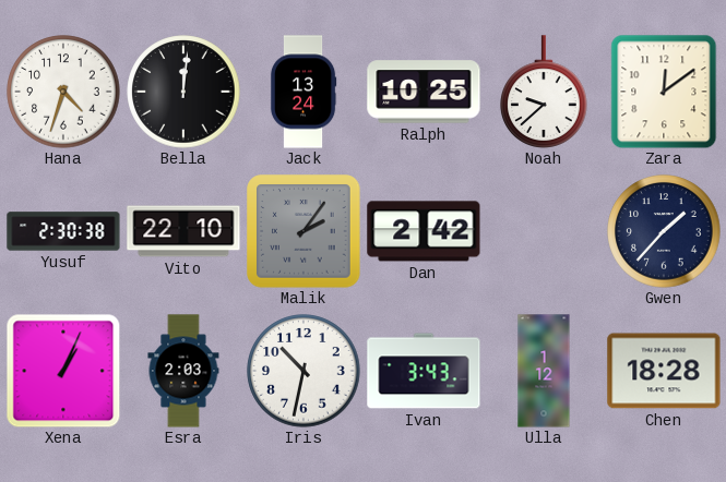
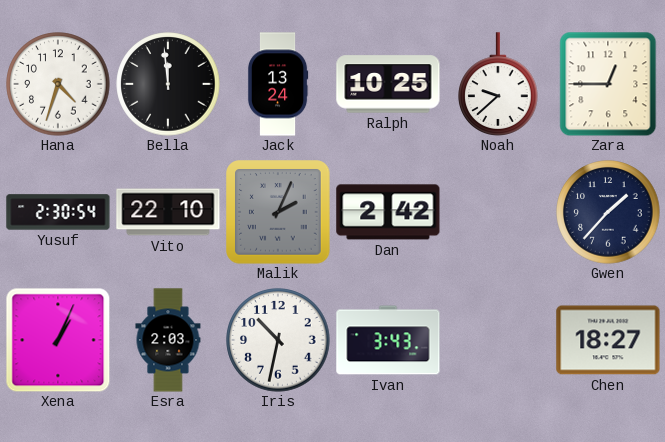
Bella: 12:01 -> 11:59 (168, 84)
Zara: 12:09 -> 12:45 (608, 84)
Yusuf: 2:30:38 -> 2:30:54 (58, 212)
Malik: 2:06 -> 2:04 (278, 212)
Ulla: 1:12 -> none (544, 371)
Chen: 18:28 -> 18:27 (608, 340)
